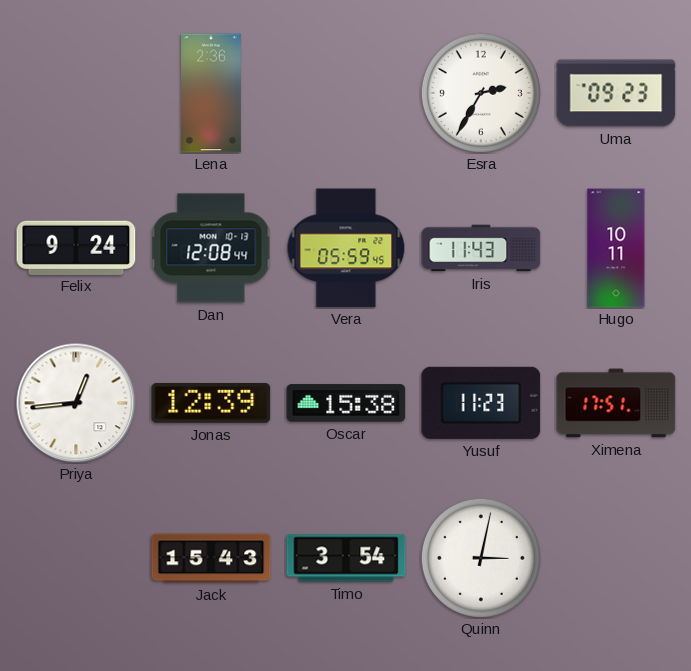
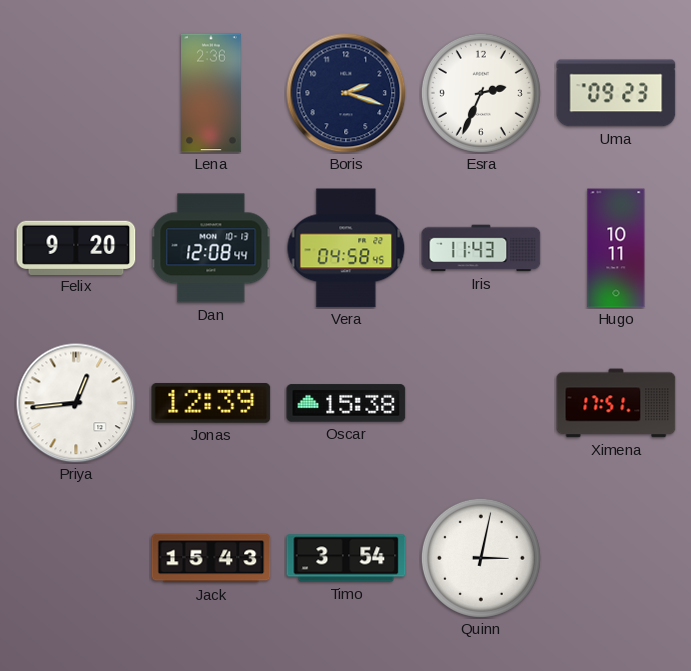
Boris: none -> 2:18 (346, 93)
Esra: 2:35 -> 2:34 (481, 93)
Felix: 9:24 -> 9:20 (76, 247)
Vera: 05:59 -> 04:58 (346, 248)
Yusuf: 11:23 -> none (481, 403)
